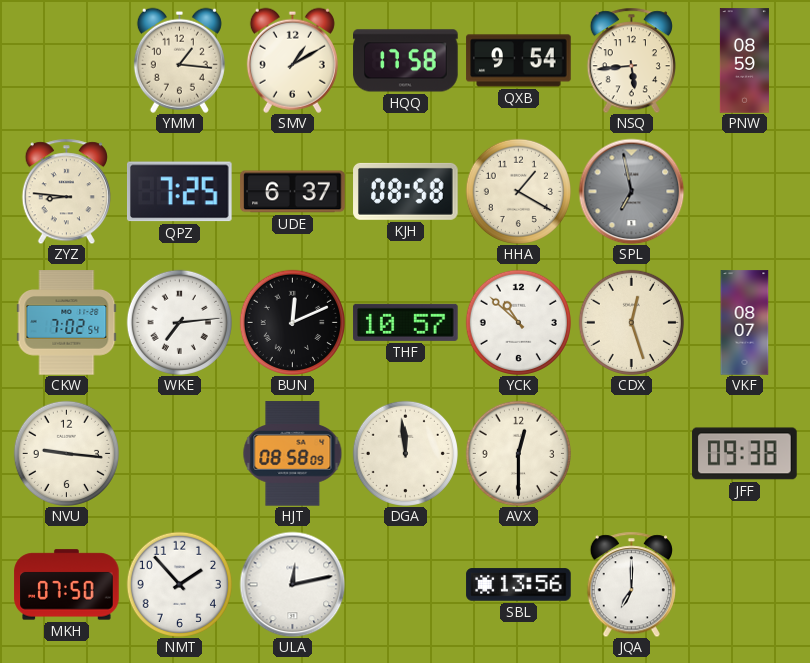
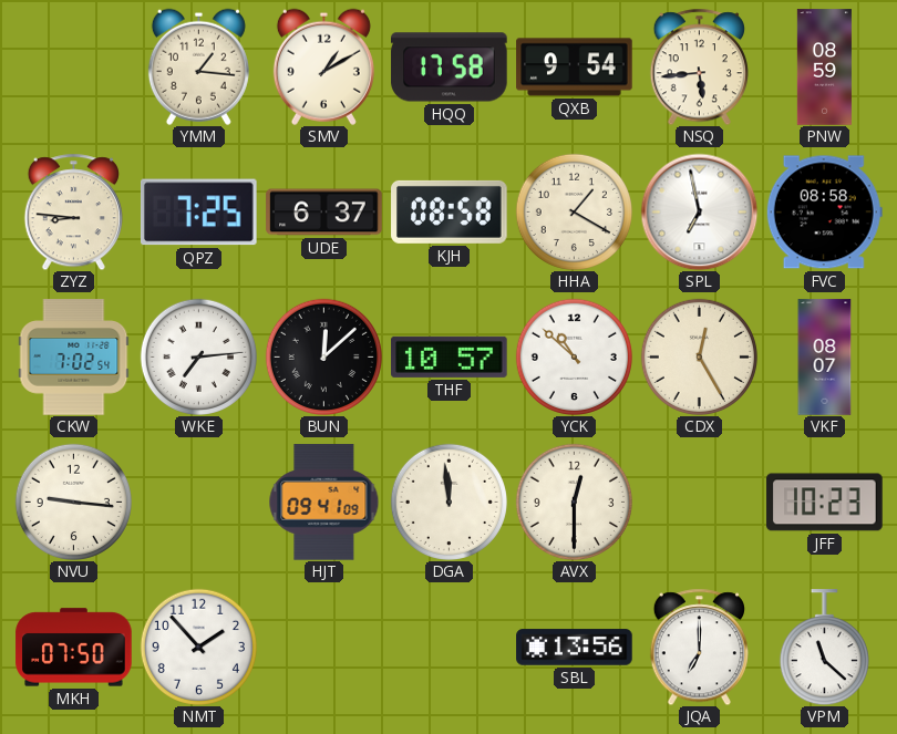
SPL dial: grey -> white (699, 211)
FVC: none -> 08:58 (824, 213)
BUN: 12:11 -> 12:08 (323, 356)
CDX: 12:27 -> 12:25 (699, 356)
HJT: 08:58 -> 09:41 (324, 503)
JFF: 09:38 -> 10:23 (825, 503)
ULA: 12:13 -> none (292, 584)
VPM: none -> 11:22 (824, 648)
